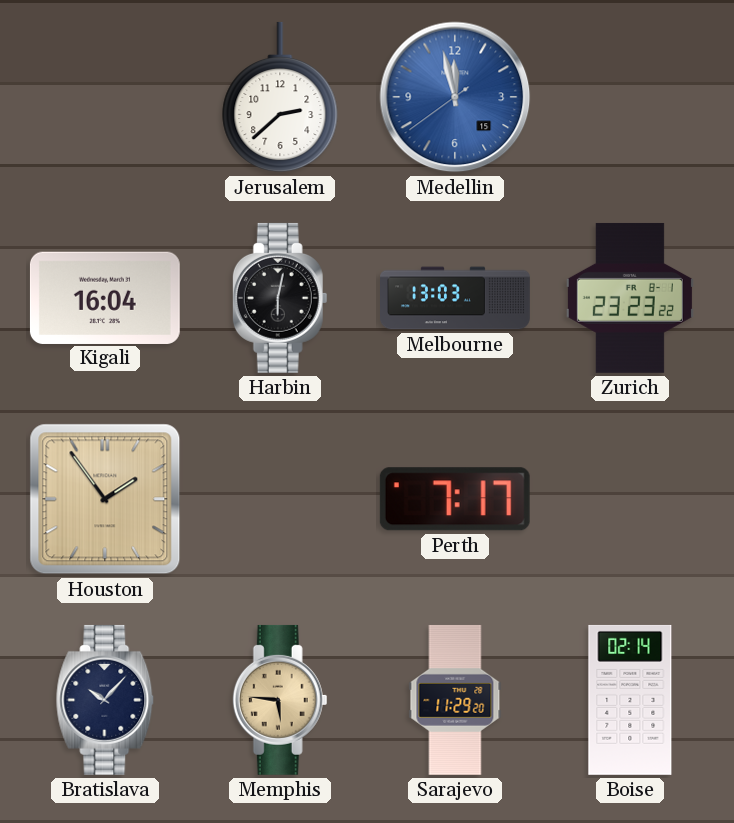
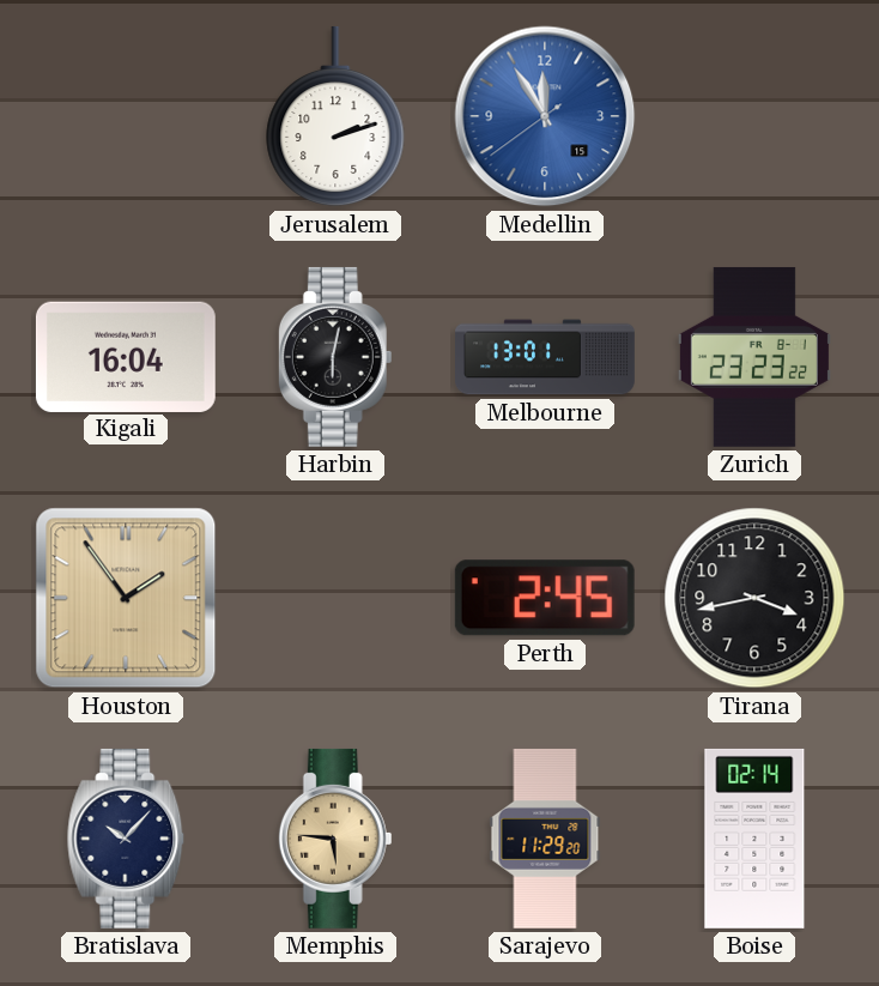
Jerusalem: 2:38 -> 2:12 (335, 116)
Medellin: 11:57 -> 11:54 (545, 116)
Melbourne: 13:03 -> 13:01 (546, 357)
Perth: 7:17 -> 2:45 (545, 598)
Tirana: none -> 3:43 (754, 598)
